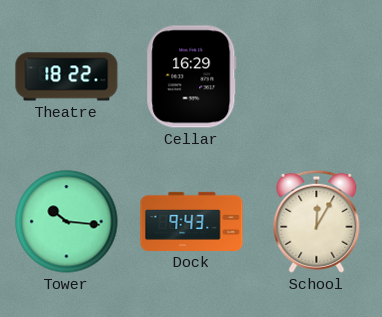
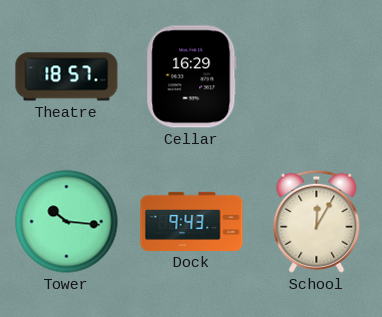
Theatre: 18:22 -> 18:57 (67, 77)
